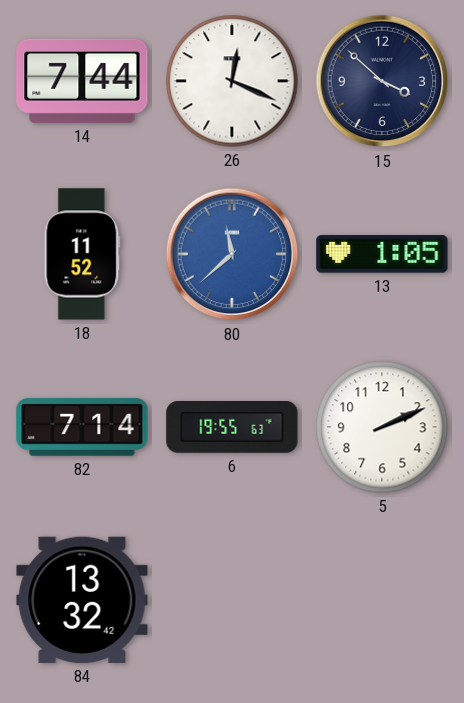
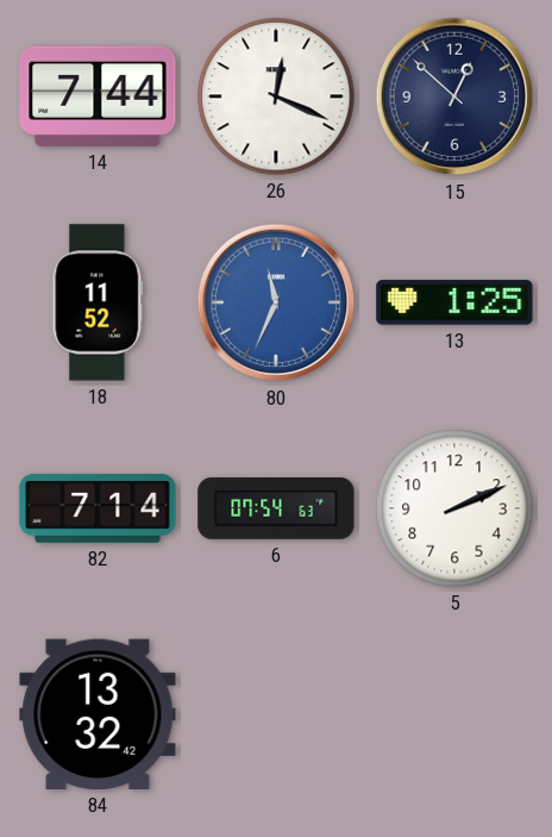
15: 3:52 -> 12:52 (454, 96)
80: 11:38 -> 11:34 (276, 302)
13: 1:05 -> 1:25 (454, 302)
6: 19:55 -> 07:54 (276, 508)
